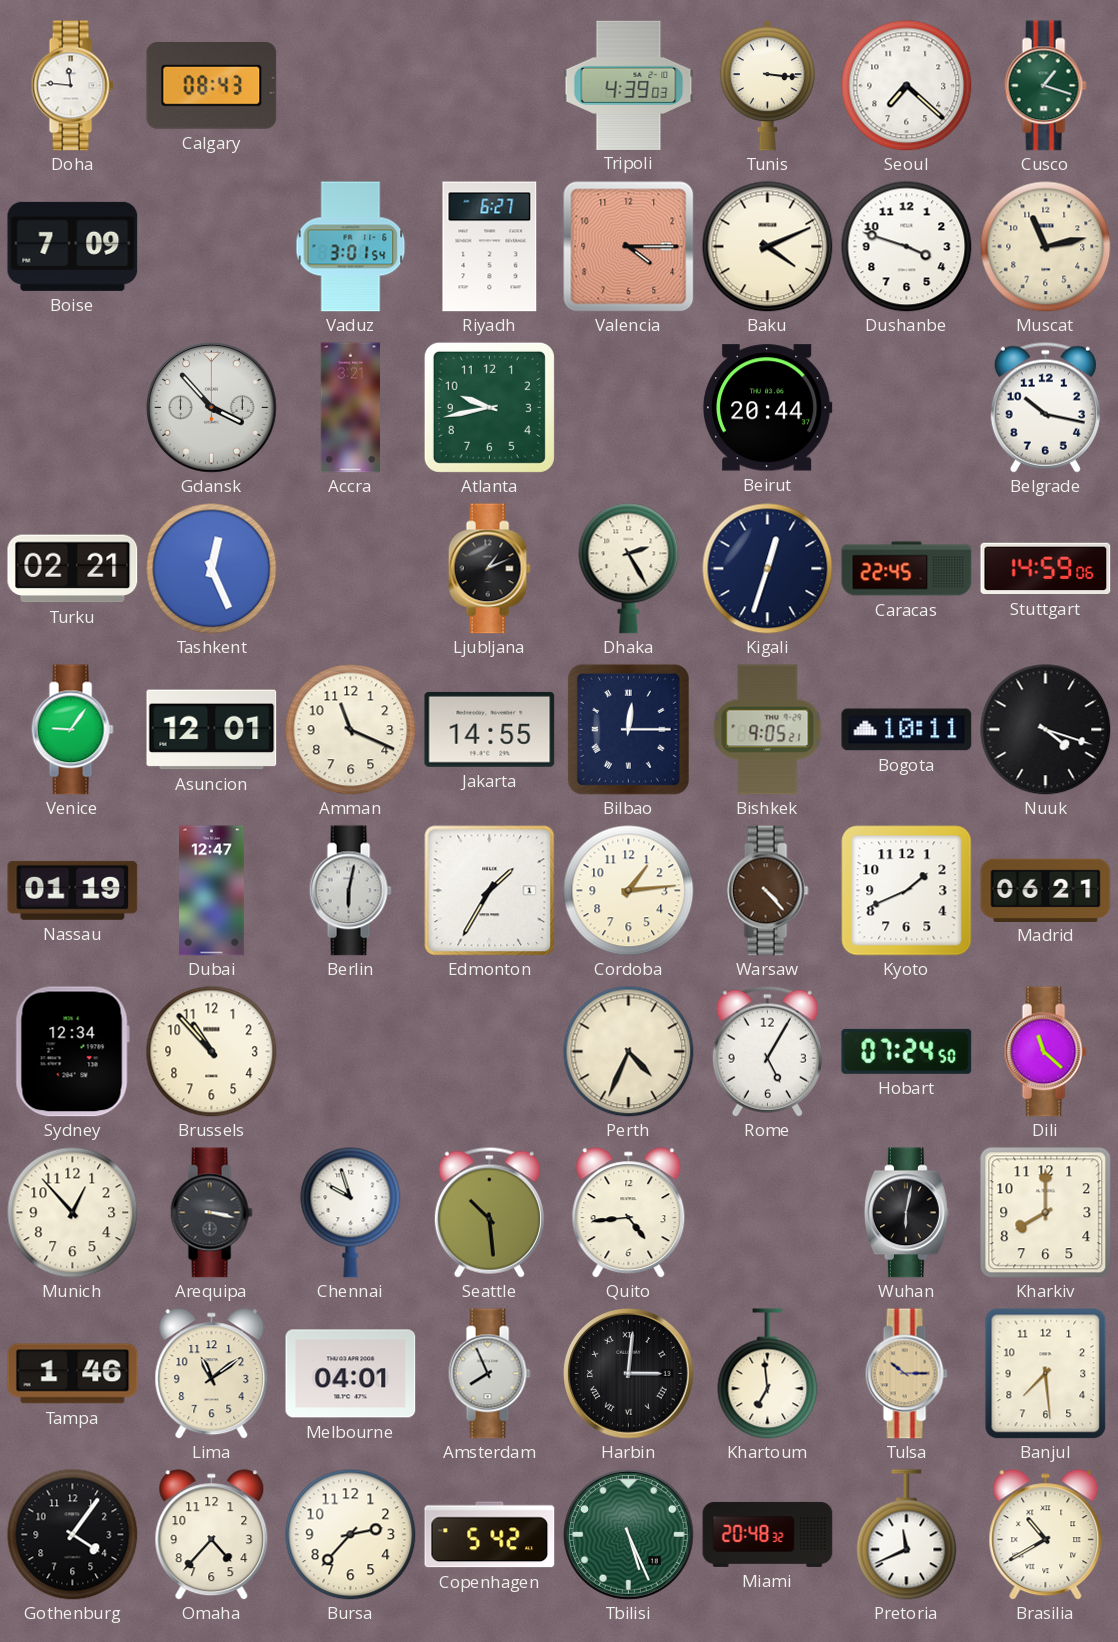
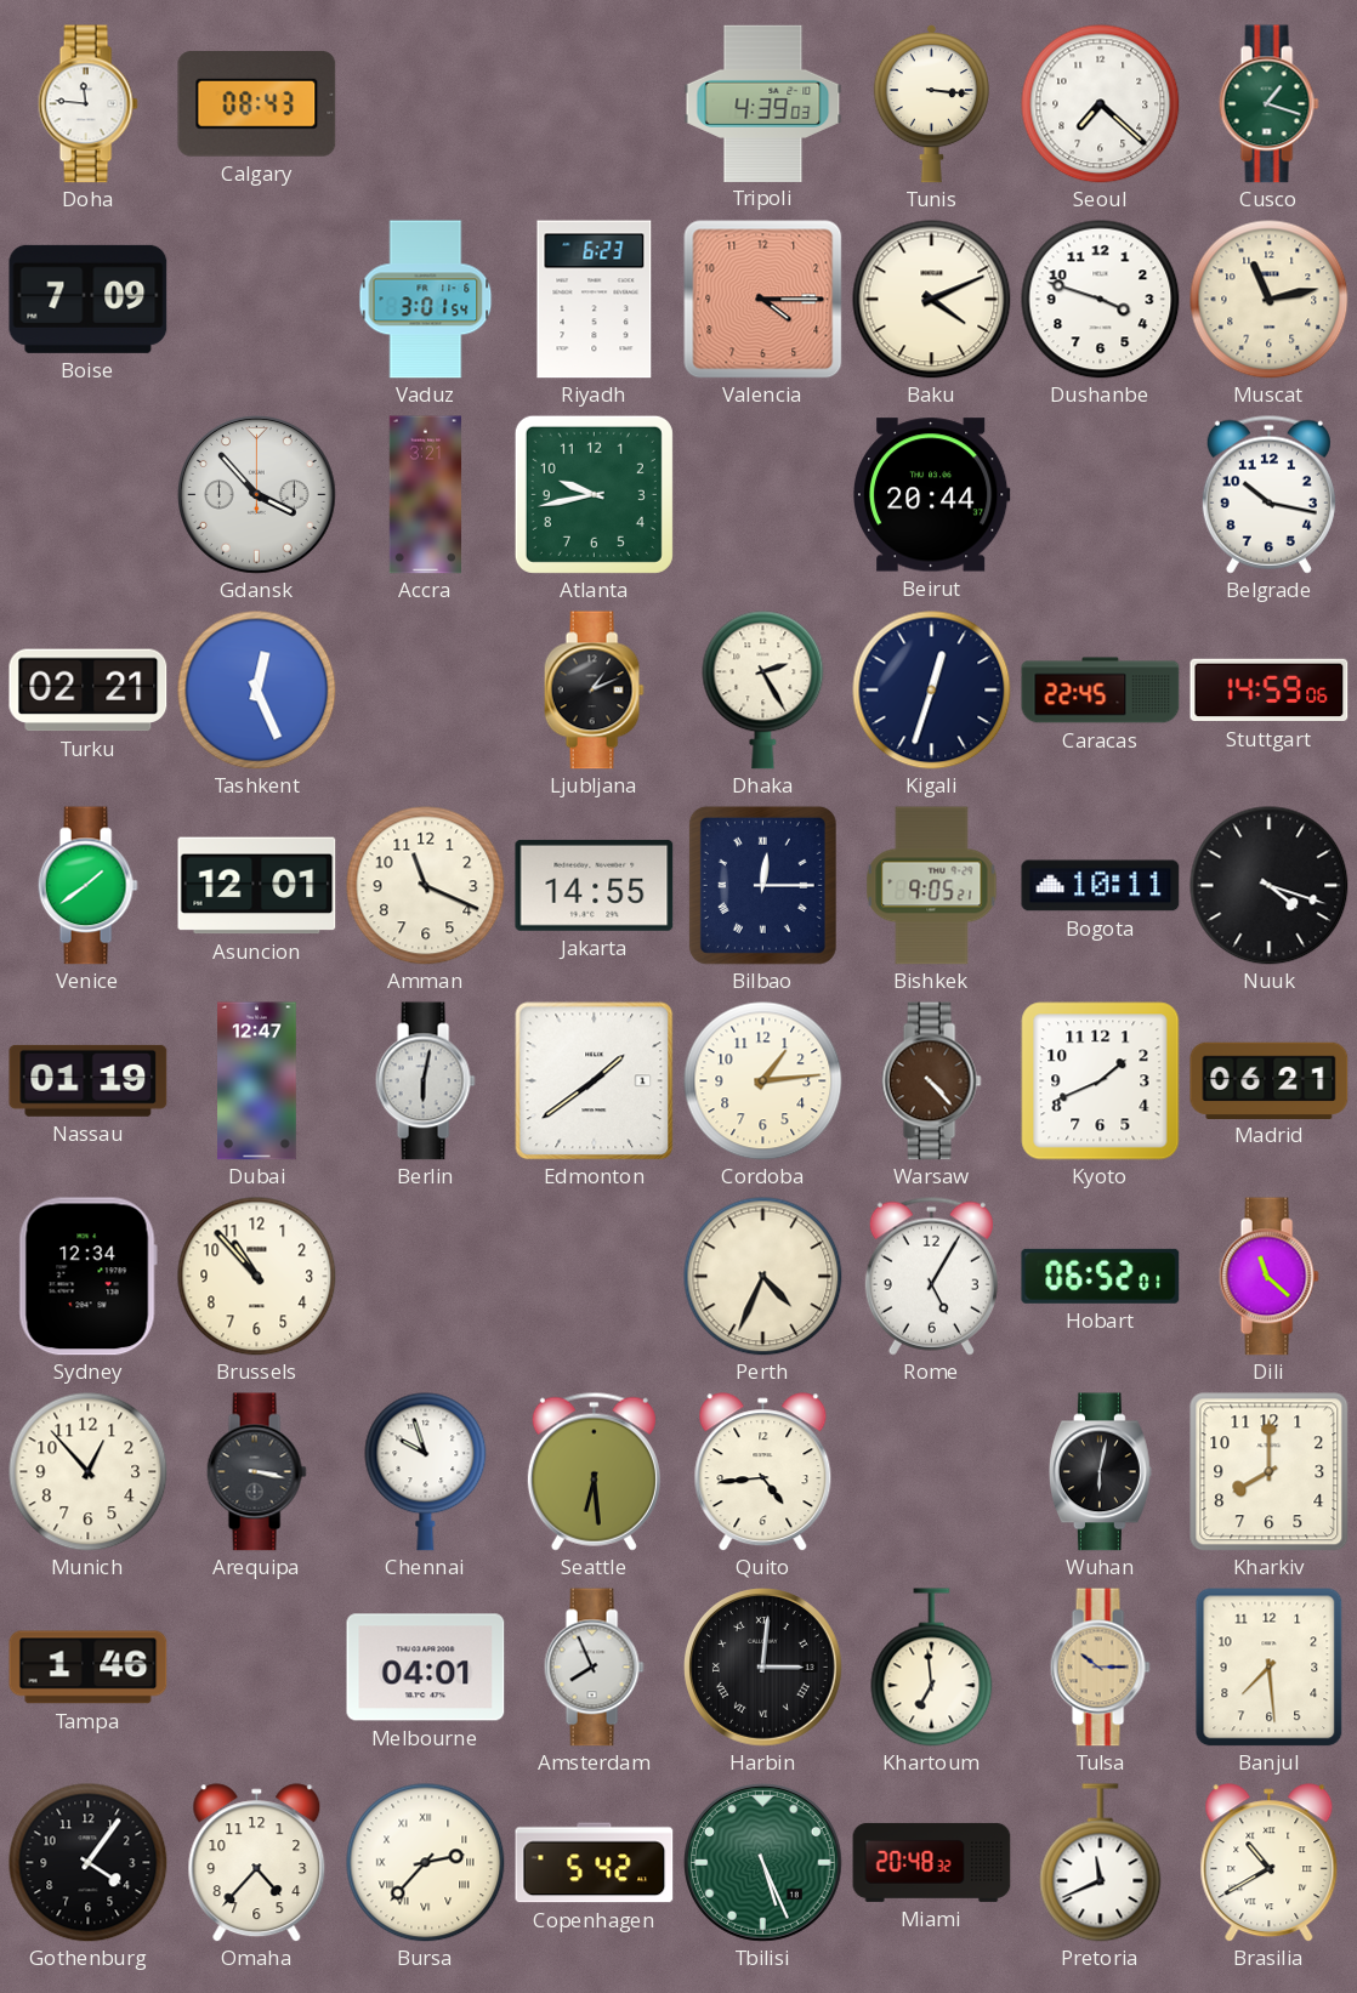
Riyadh: 6:27 -> 6:23 (595, 300)
Venice: 9:06 -> 1:39 (87, 886)
Edmonton: 1:35 -> 1:39 (594, 1080)
Hobart: 07:24 -> 06:52 (1101, 1276)
Seattle: 10:29 -> 6:29 (594, 1471)
Lima: 11:09 -> none (212, 1374)
Bursa numerals: Arabic -> Roman (426, 1863)
